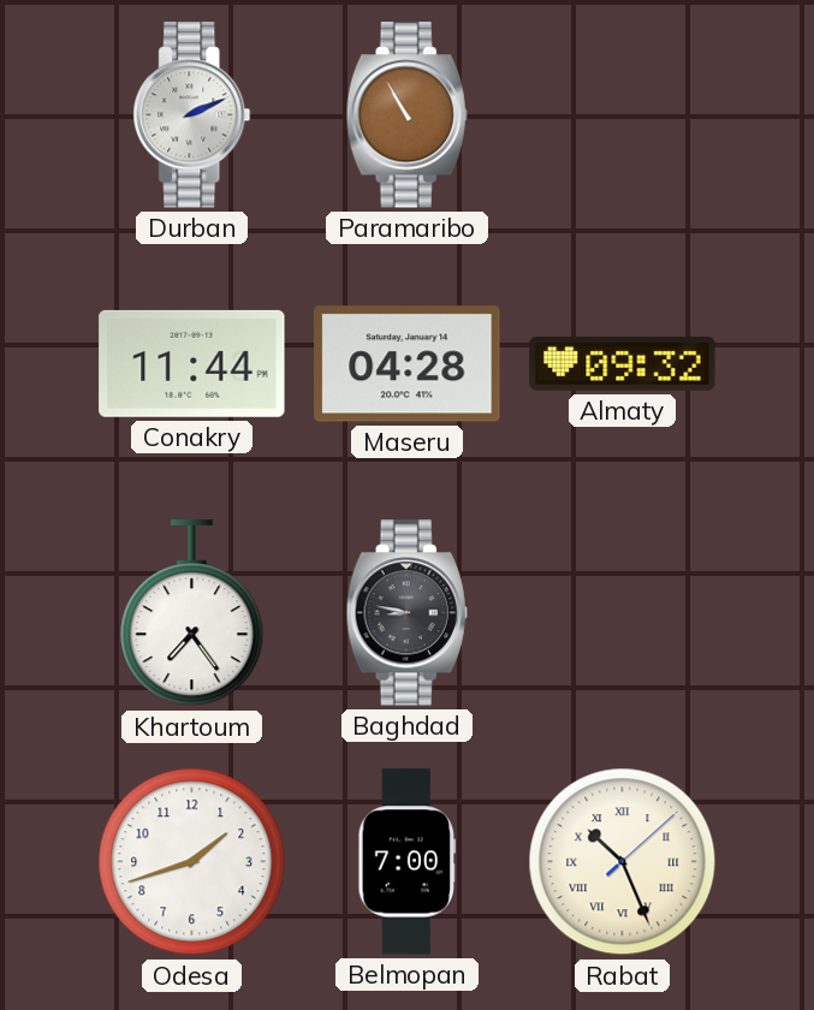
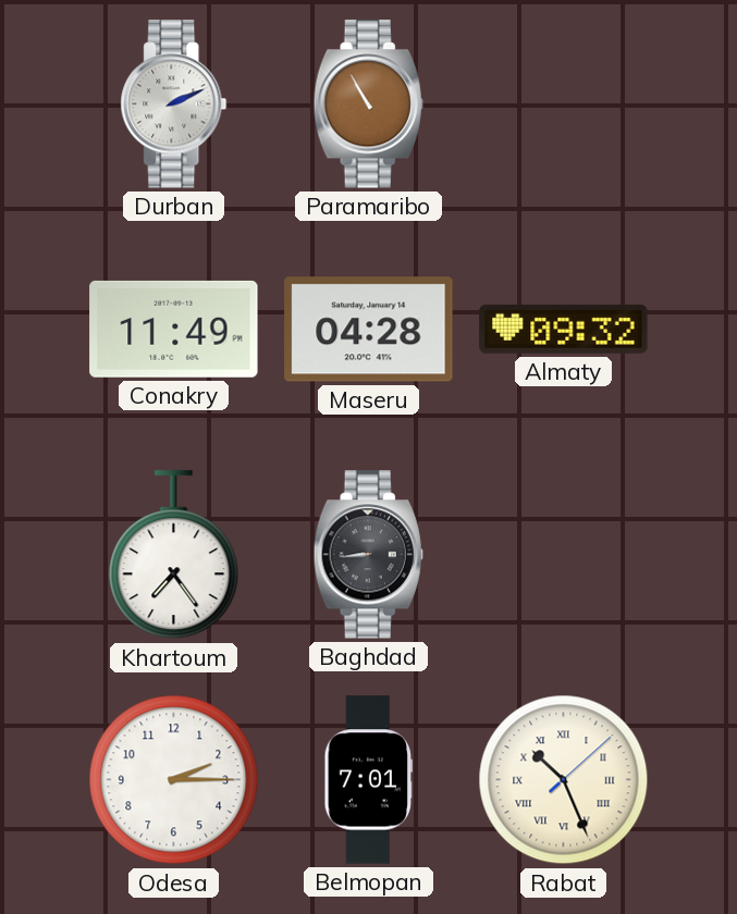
Conakry: 11:44 -> 11:49 (174, 329)
Baghdad: 8:47 -> 8:44 (368, 555)
Odesa: 1:42 -> 2:15 (174, 780)
Belmopan: 7:00 -> 7:01 (369, 780)
